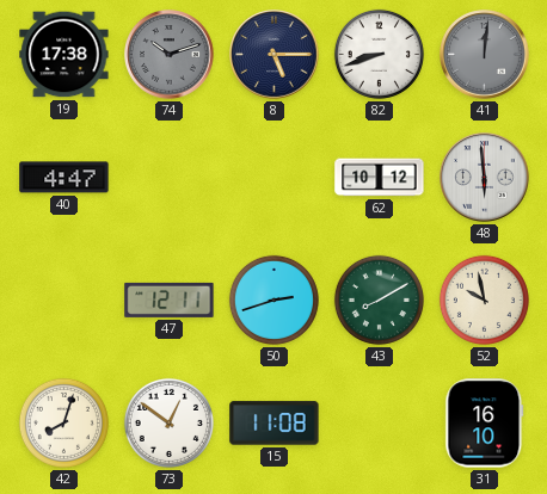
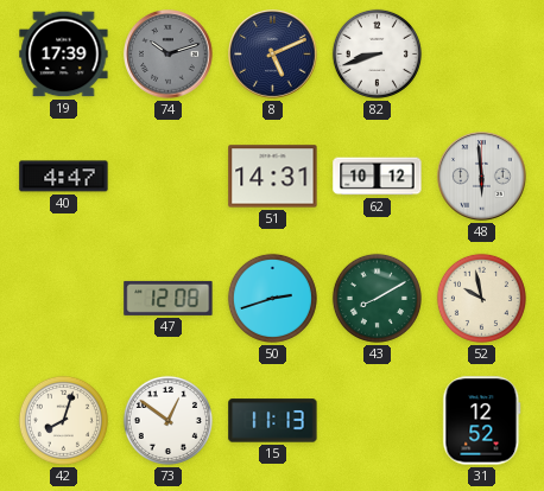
19: 17:38 -> 17:39 (64, 55)
8: 5:15 -> 5:11 (273, 55)
41: 12:01 -> none (485, 55)
51: none -> 14:31 (273, 177)
47: 12:11 -> 12:08 (169, 298)
15: 11:08 -> 11:13 (273, 421)
31: 16:10 -> 12:52 (482, 421)
